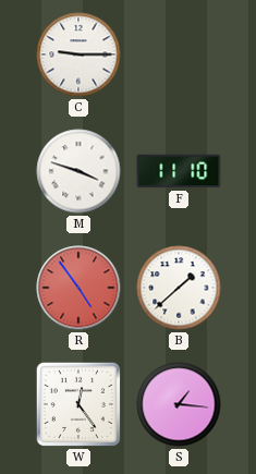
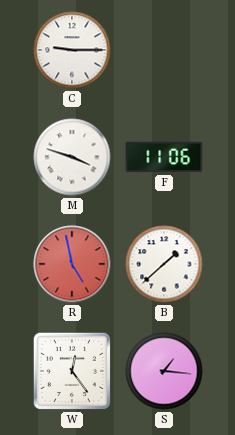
F: 11:10 -> 11:06 (164, 157)
R: 4:54 -> 4:58 (72, 264)
